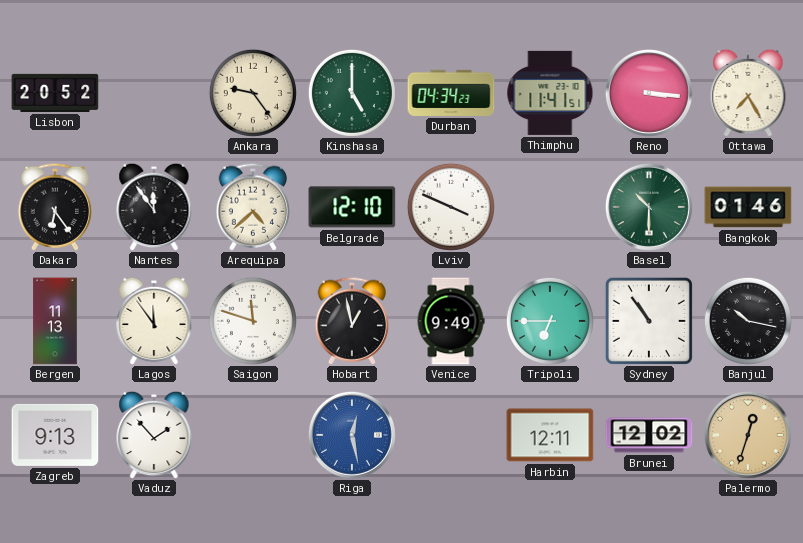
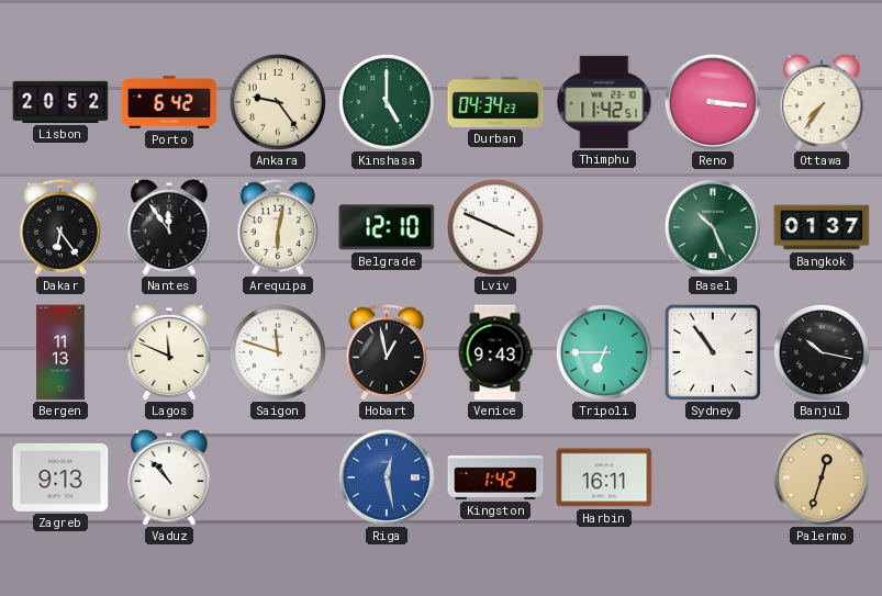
Porto: none -> 6:42 (169, 102)
Thimphu: 11:41 -> 11:42 (604, 102)
Ottawa: 7:25 -> 7:36 (822, 102)
Arequipa: 4:38 -> 6:02 (277, 227)
Basel: 10:30 -> 10:26 (713, 227)
Bangkok: 01:46 -> 01:37 (822, 227)
Lagos: 11:54 -> 11:49 (169, 352)
Venice: 9:49 -> 9:43 (495, 352)
Vaduz: 1:53 -> 10:53 (169, 477)
Kingston: none -> 1:42 (495, 479)
Harbin: 12:11 -> 16:11 (604, 477)
Brunei: 12:02 -> none (649, 435)
